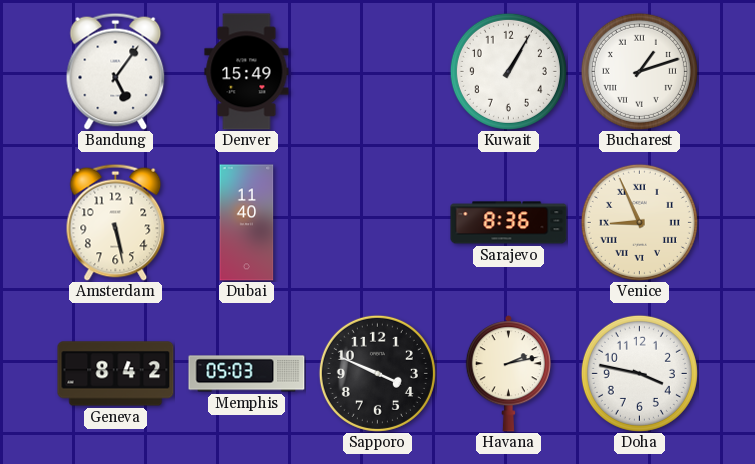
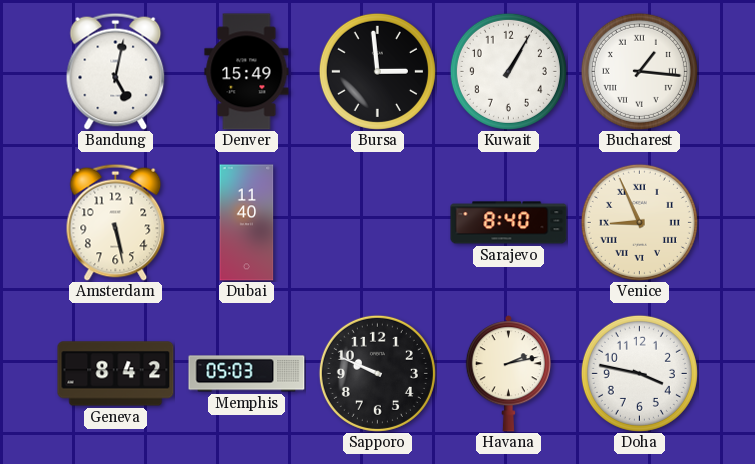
Bandung: 5:06 -> 5:02 (116, 71)
Bursa: none -> 2:59 (377, 71)
Bucharest: 1:12 -> 1:16 (639, 71)
Sarajevo: 8:36 -> 8:40 (509, 223)
Sapporo: 3:49 -> 9:49 (377, 373)
